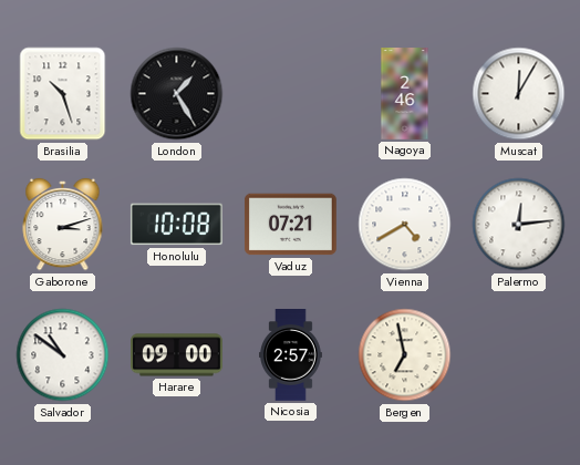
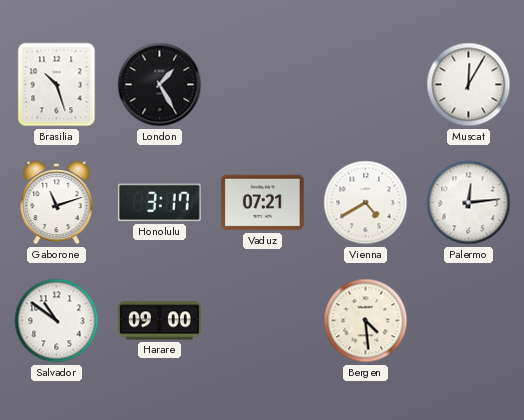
Nagoya: 2:46 -> none (405, 94)
Gaborone: 3:12 -> 11:12 (57, 203)
Honolulu: 10:08 -> 3:17 (159, 203)
Nicosia: 2:57 -> none (291, 355)
Bergen: 6:58 -> 4:29 (366, 321)
